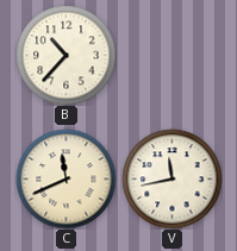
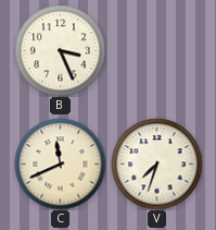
B: 10:37 -> 3:26 (60, 50)
V: 11:43 -> 7:33 (156, 164)
